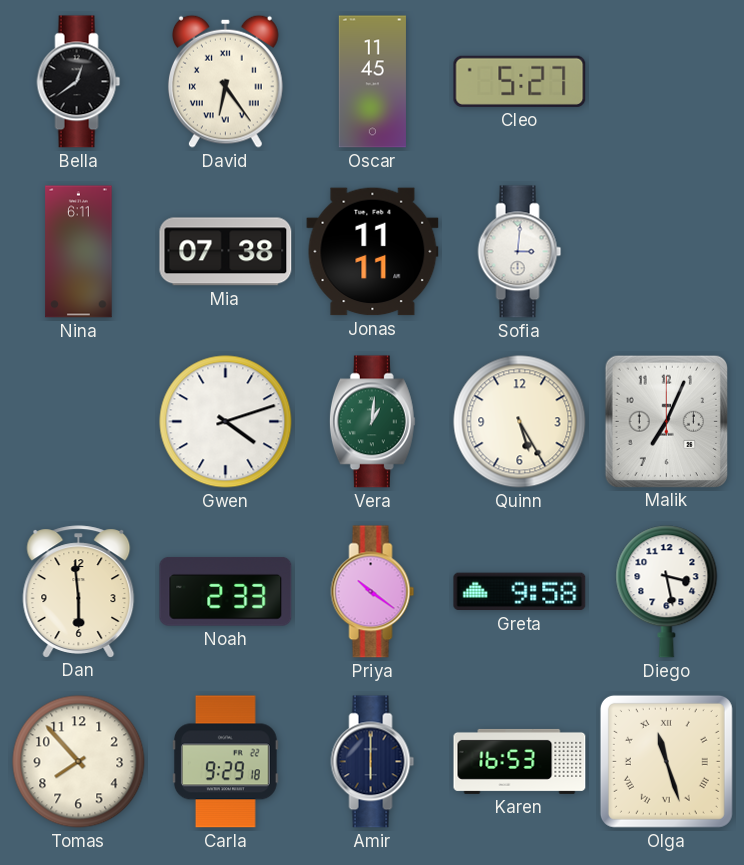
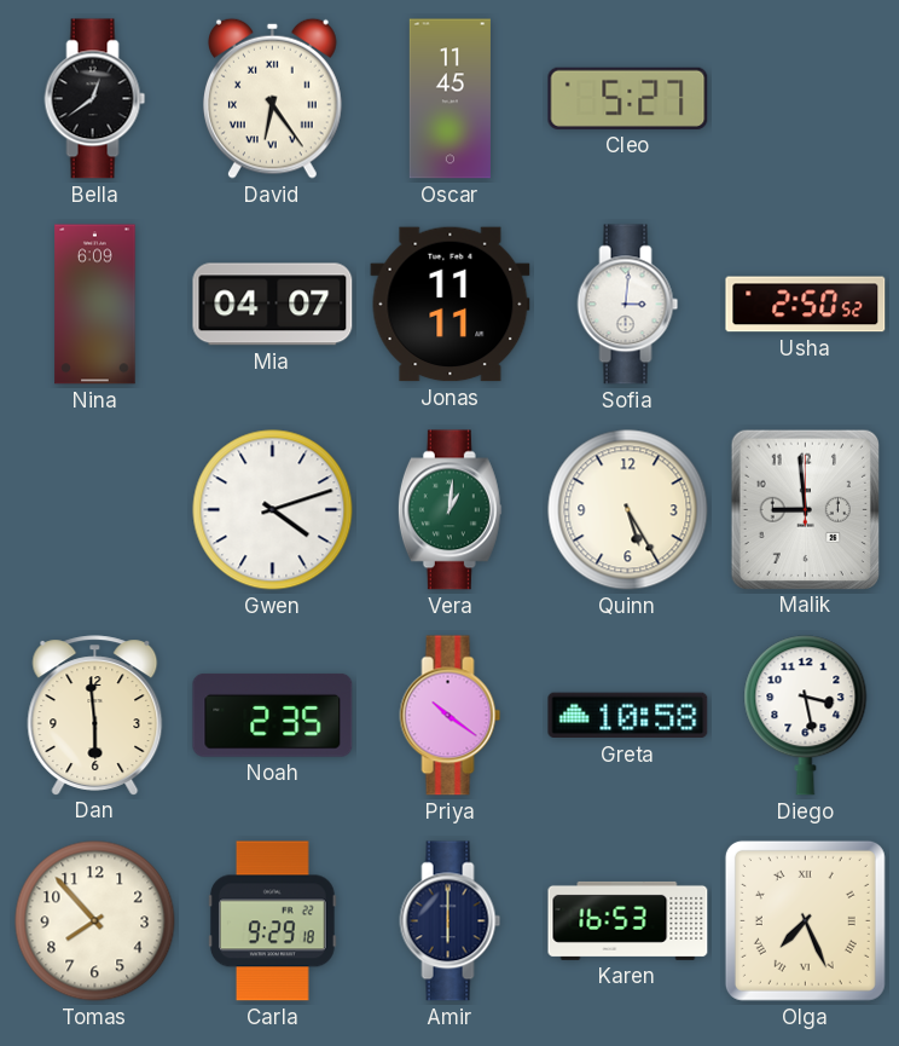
Nina: 6:11 -> 6:09 (95, 305)
Mia: 07:38 -> 04:07 (273, 305)
Usha: none -> 2:50 (806, 305)
Malik: 7:04 -> 8:59 (805, 509)
Noah: 2:33 -> 2:35 (273, 716)
Greta: 9:58 -> 10:58 (628, 716)
Olga: 11:27 -> 7:26 (805, 920)
